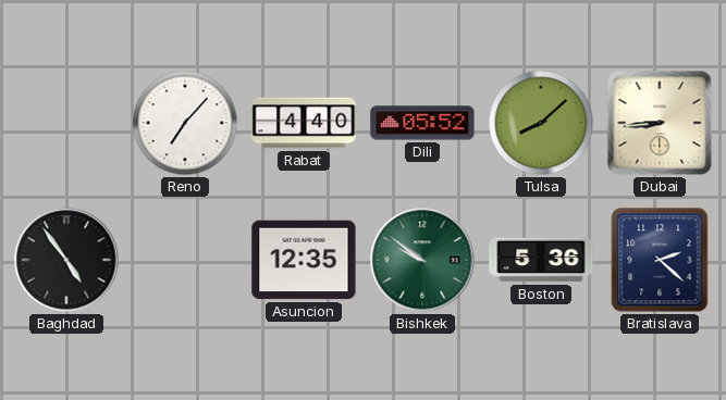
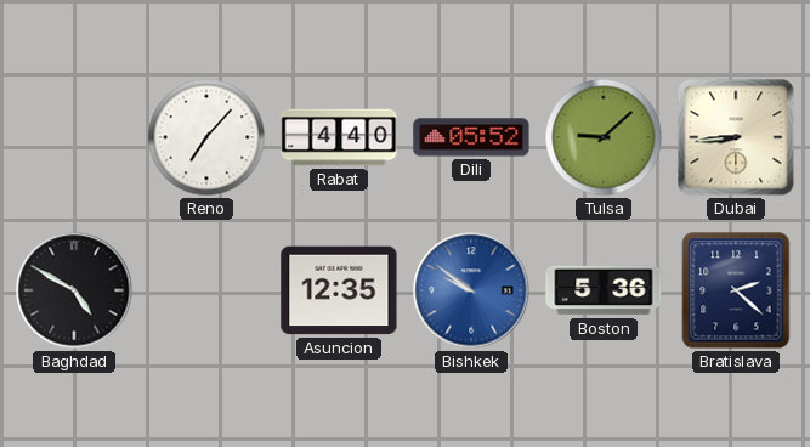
Tulsa: 8:08 -> 9:08 (604, 137)
Baghdad: 4:54 -> 4:50 (74, 290)
Bishkek dial: green -> blue (471, 290)
